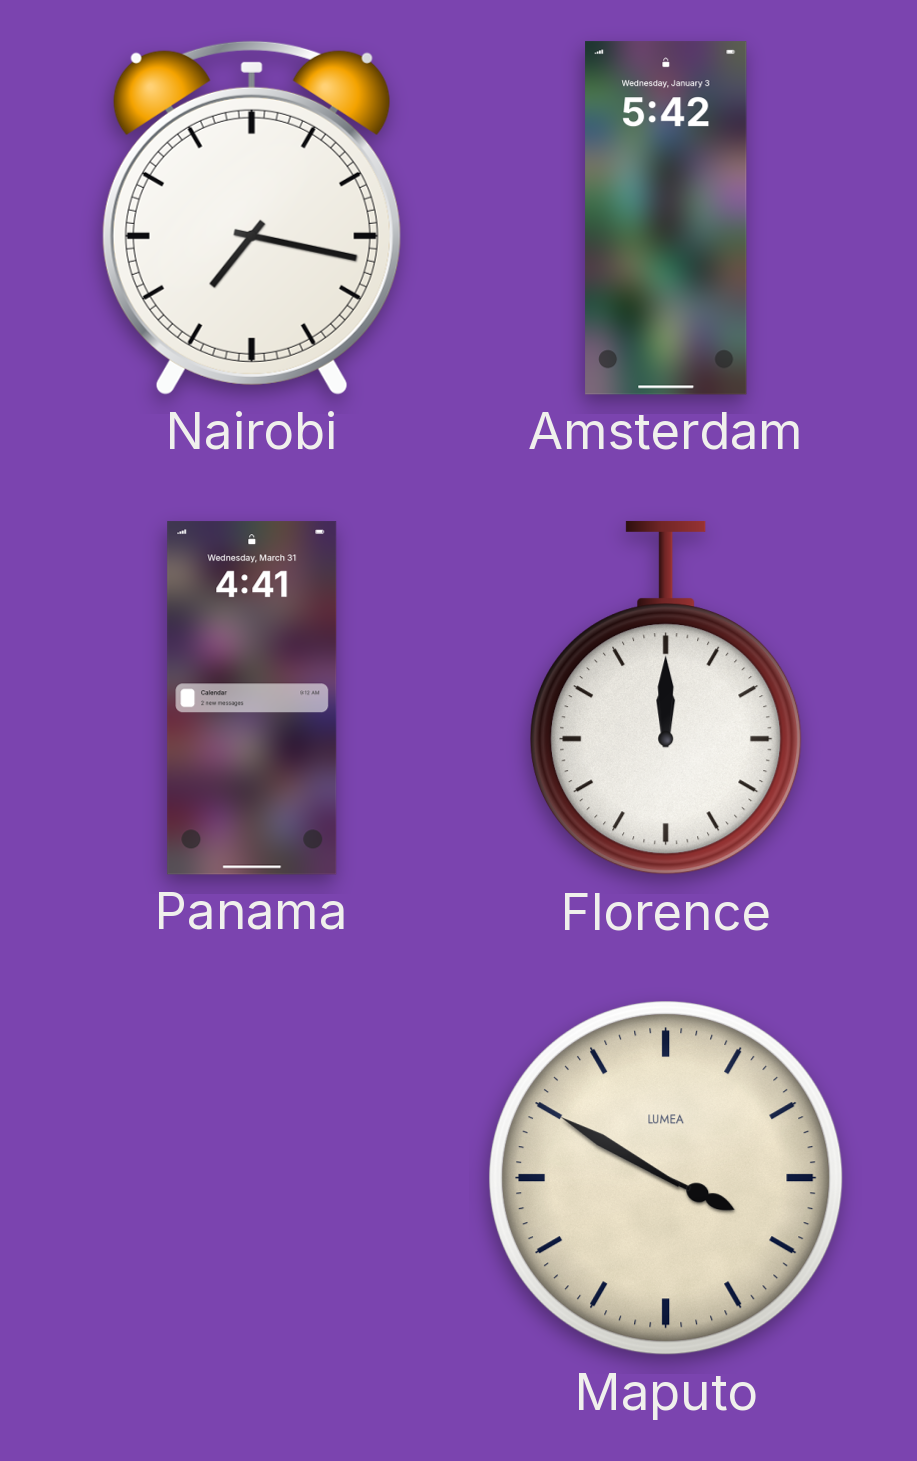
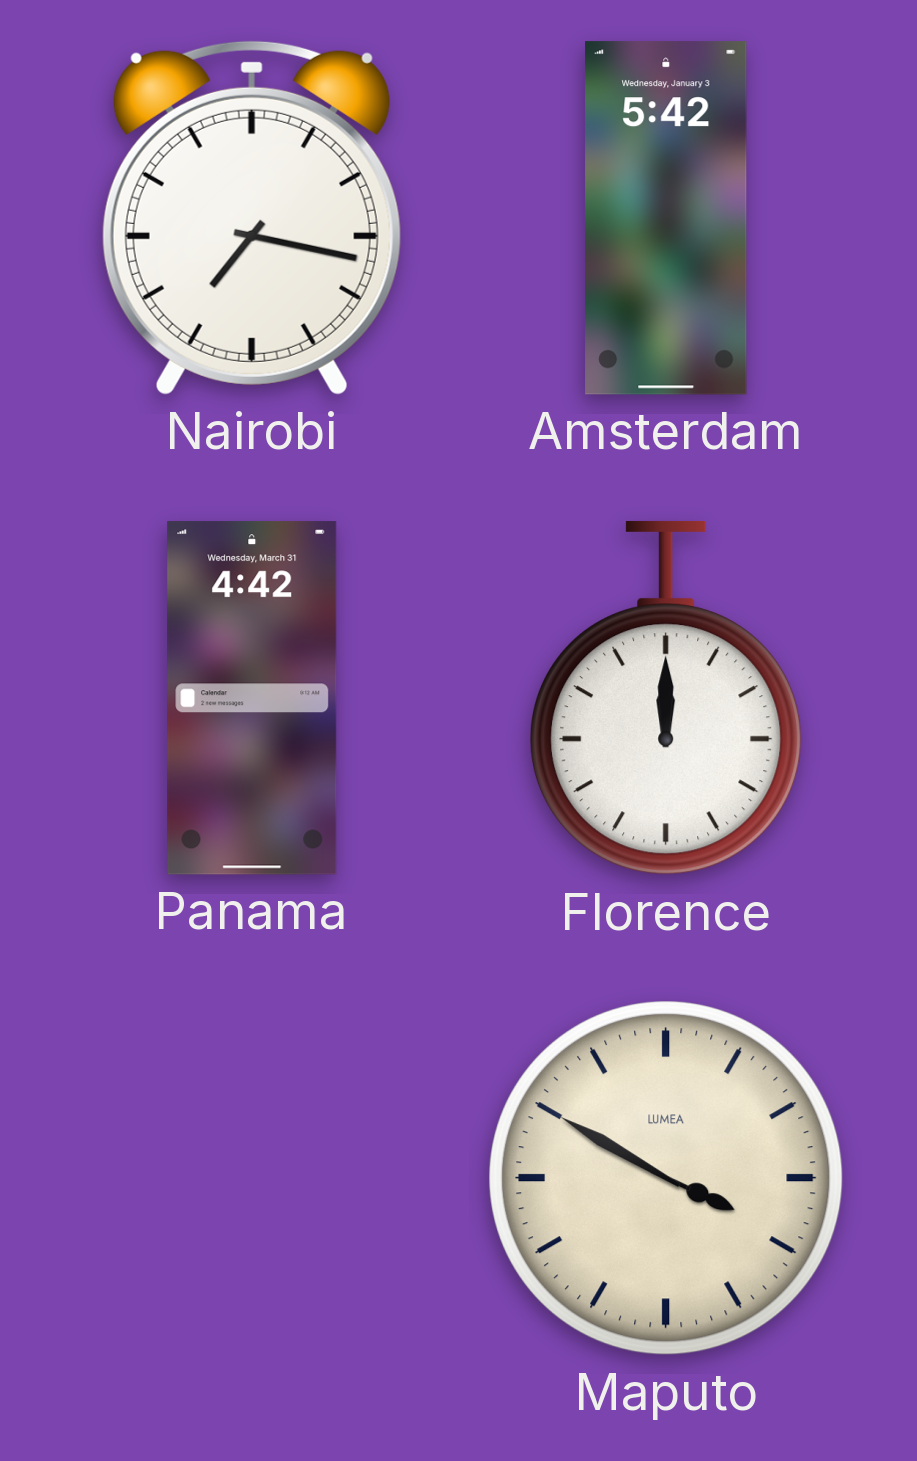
Panama: 4:41 -> 4:42 (252, 698)
